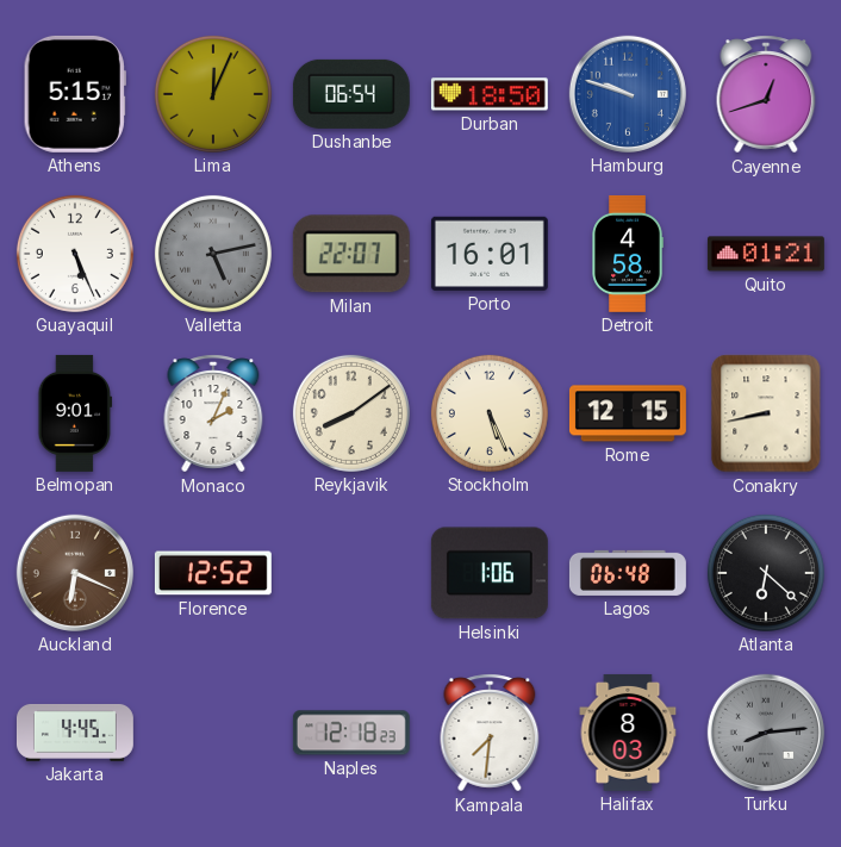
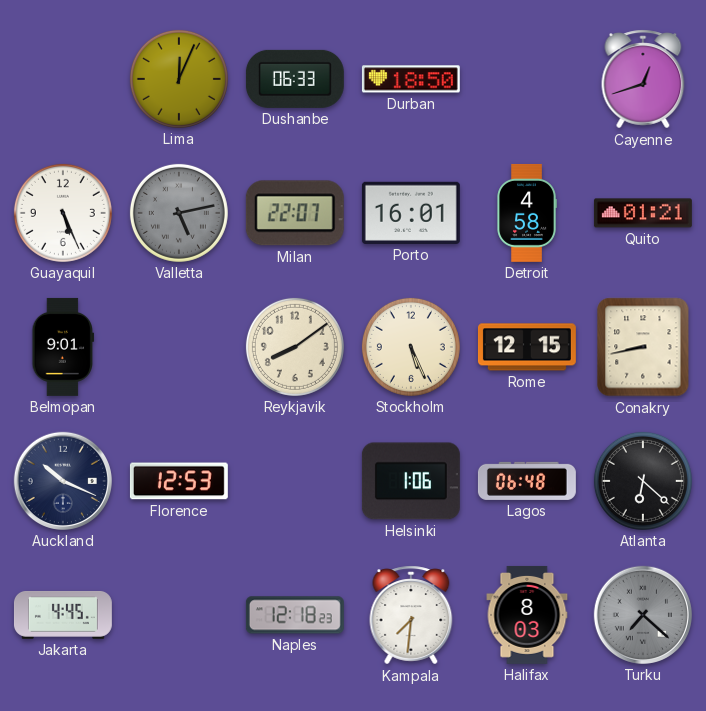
Athens: 5:15 -> none (75, 94)
Dushanbe: 06:54 -> 06:33 (295, 79)
Hamburg: 9:48 -> none (628, 94)
Monaco: 2:04 -> none (213, 413)
Auckland: 6:19 -> 10:19 (63, 481)
Auckland dial: brown -> navy (63, 481)
Florence: 12:52 -> 12:53 (179, 481)
Turku: 8:14 -> 7:22 (643, 615)
